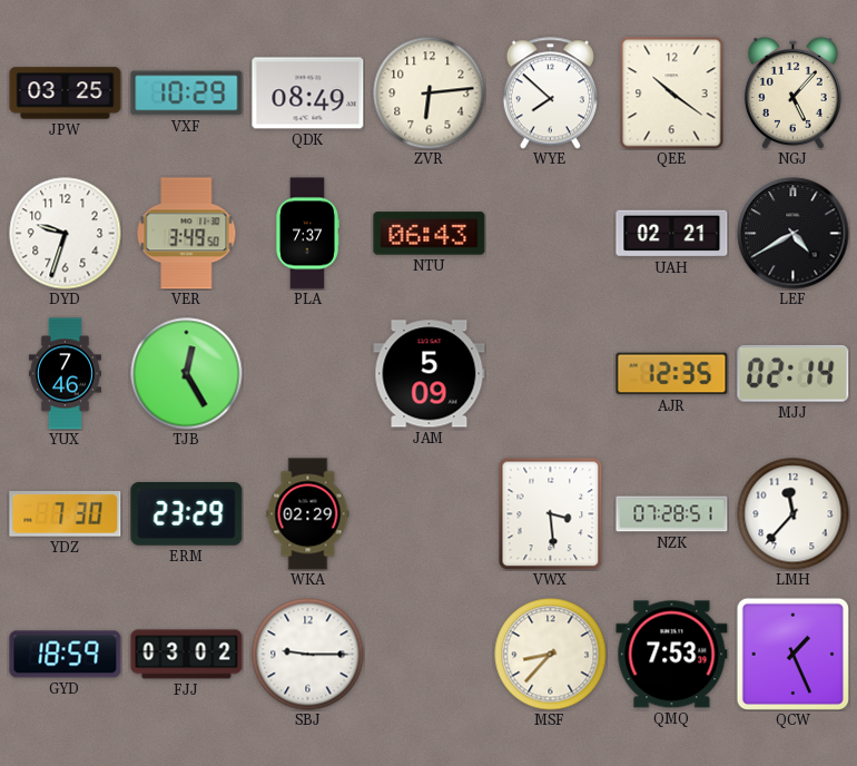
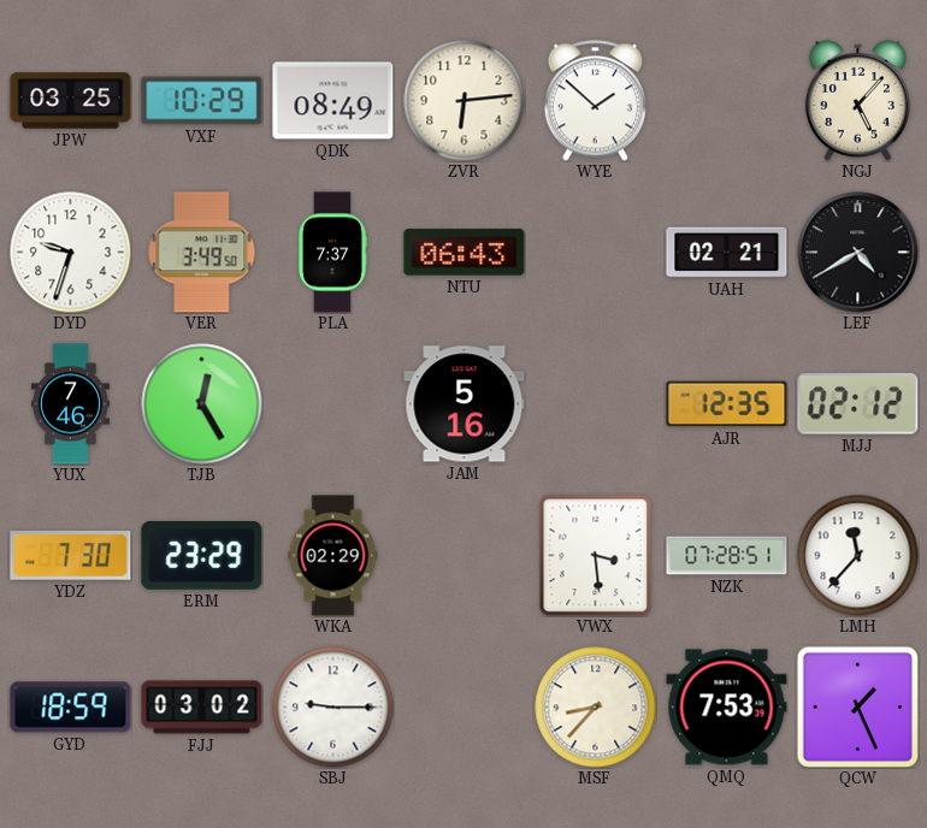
WYE: 7:52 -> 1:52 (595, 101)
QEE: 10:21 -> none (672, 94)
JAM: 5:09 -> 5:16 (465, 404)
MJJ: 02:14 -> 02:12 (858, 404)
